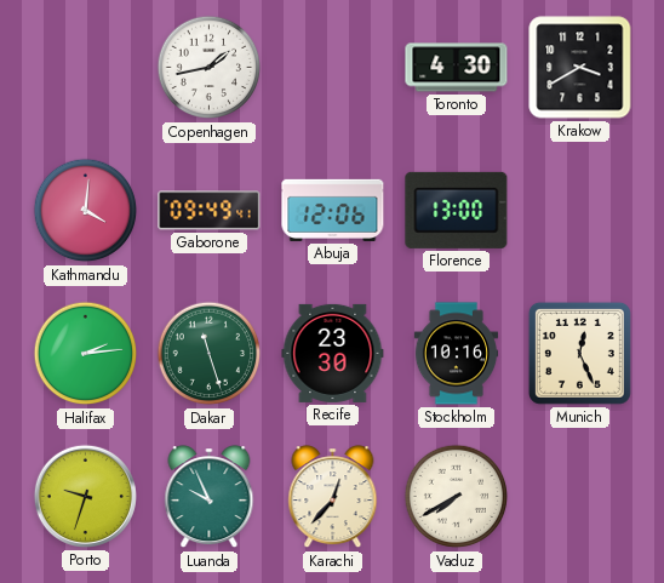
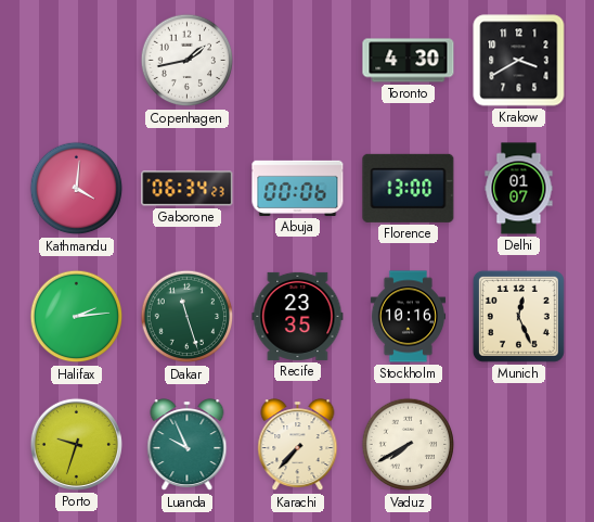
Gaborone: 09:49 -> 06:34 (188, 189)
Abuja: 12:06 -> 00:06 (298, 188)
Delhi: none -> 01:07 (519, 189)
Recife: 23:30 -> 23:35 (298, 316)
Karachi: 12:37 -> 7:37 (298, 445)
